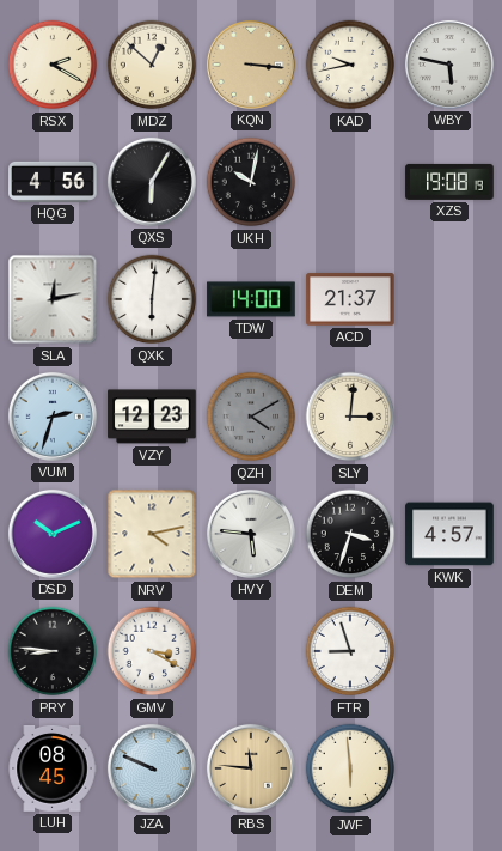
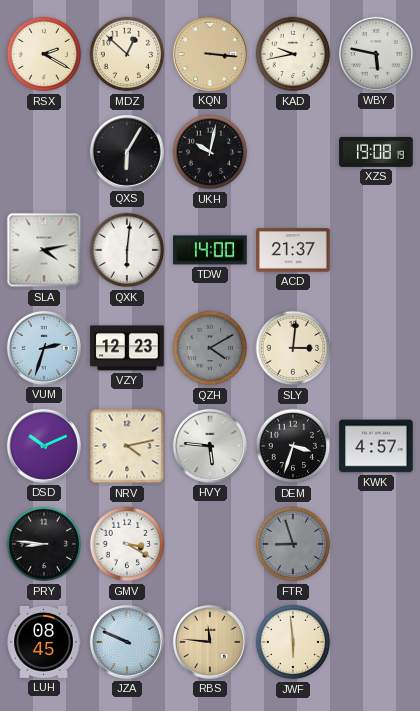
HQG: 4:56 -> none (53, 182)
SLA: 12:13 -> 4:13 (44, 250)
FTR dial: white -> grey (293, 544)
